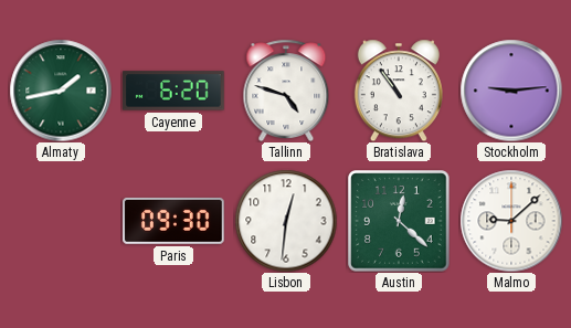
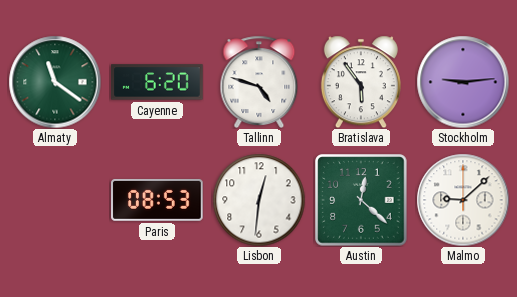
Almaty: 1:43 -> 11:21 (55, 82)
Bratislava: 10:54 -> 5:54 (361, 82)
Paris: 09:30 -> 08:53 (157, 200)
